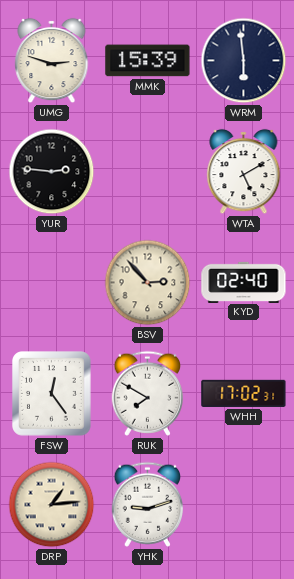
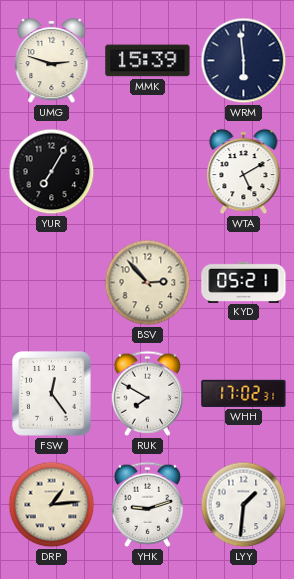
YUR: 2:46 -> 7:05 (52, 172)
KYD: 02:40 -> 05:21 (244, 282)
LYY: none -> 1:31 (244, 505)
